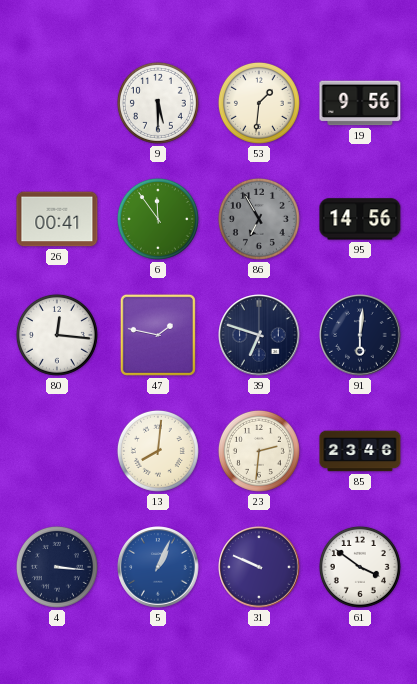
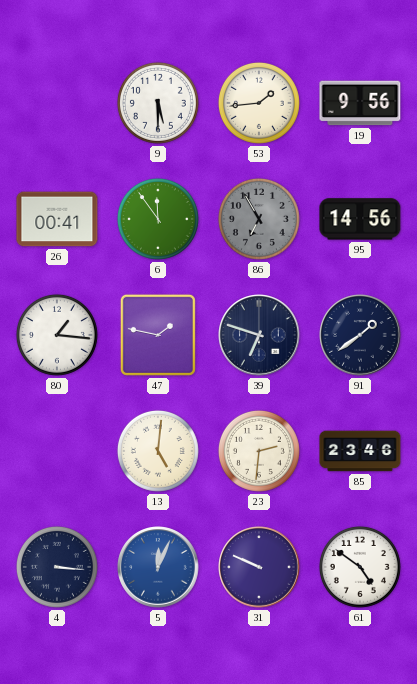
53: 1:31 -> 1:44 (259, 103)
80: 12:16 -> 1:16 (57, 335)
91: 6:01 -> 1:39 (360, 335)
13: 8:01 -> 5:01 (158, 451)
5: 1:04 -> 12:04 (158, 567)
61: 3:51 -> 4:51 (360, 567)
